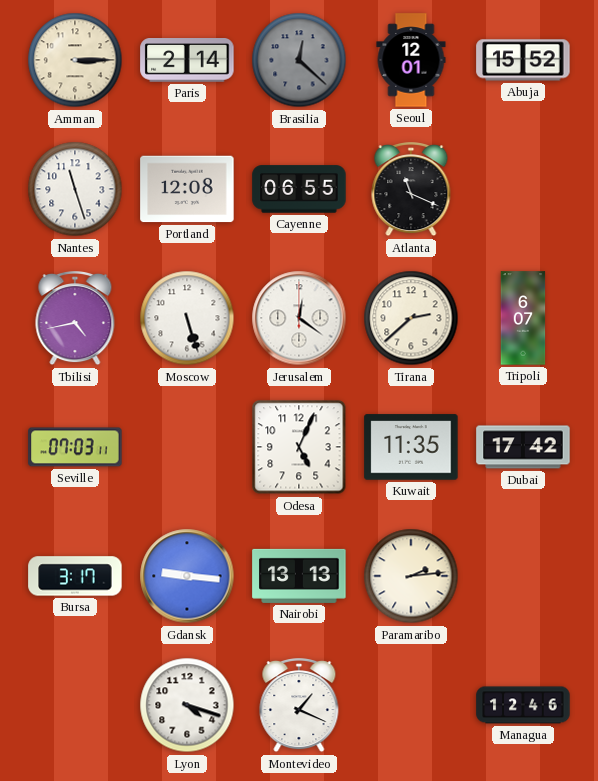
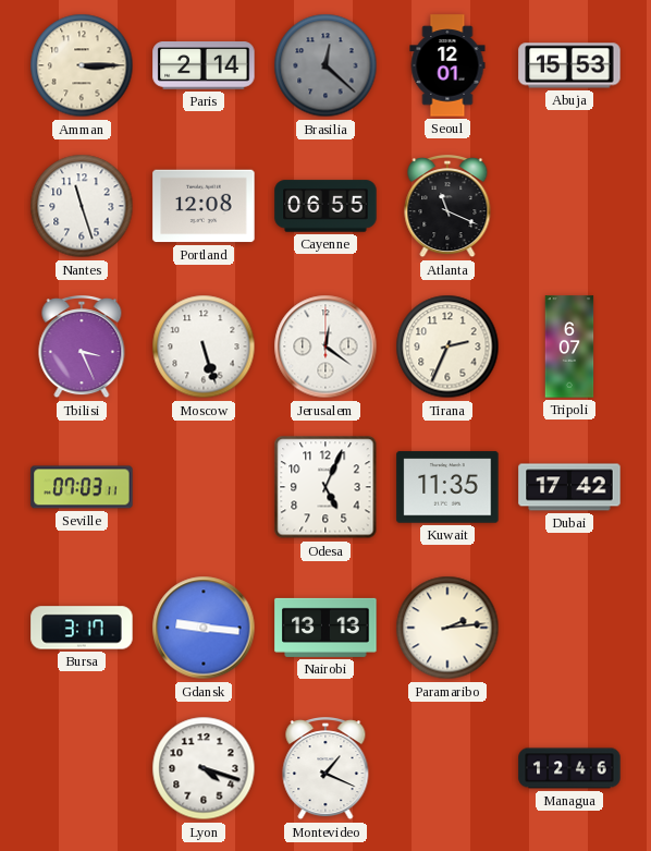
Abuja: 15:52 -> 15:53 (569, 65)
Tbilisi: 4:43 -> 3:26 (82, 348)
Tirana: 2:38 -> 2:34 (447, 347)
